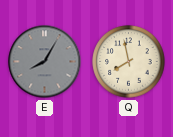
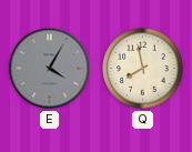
E: 8:05 -> 4:05 (50, 69)
